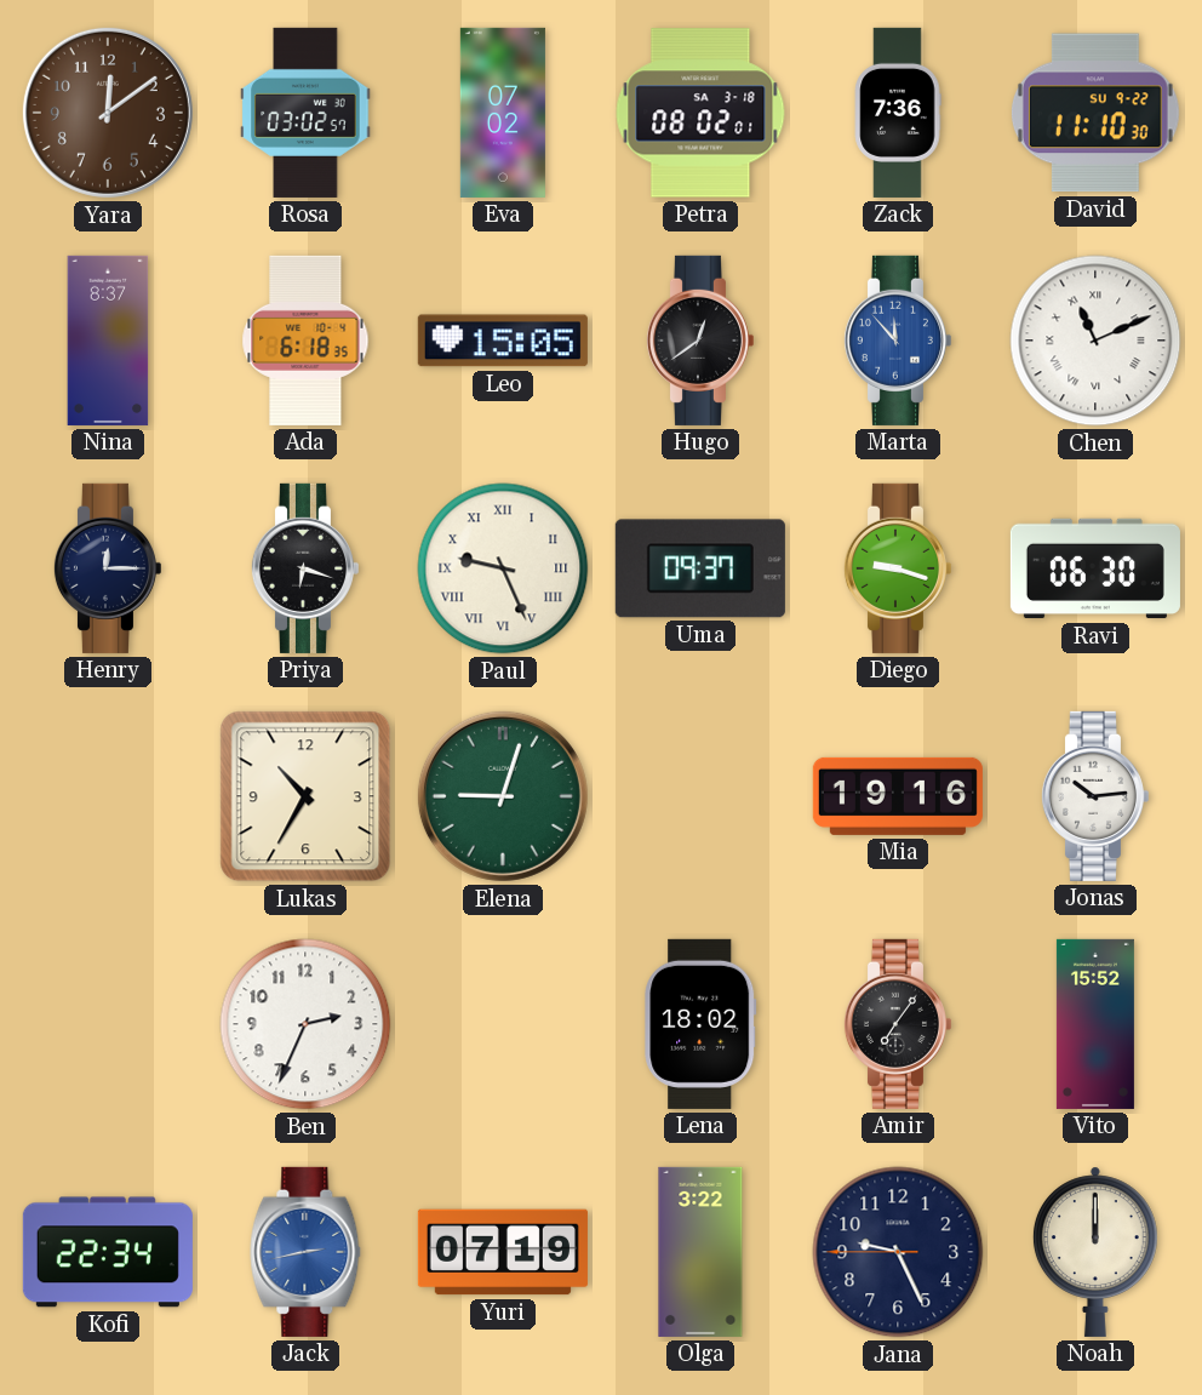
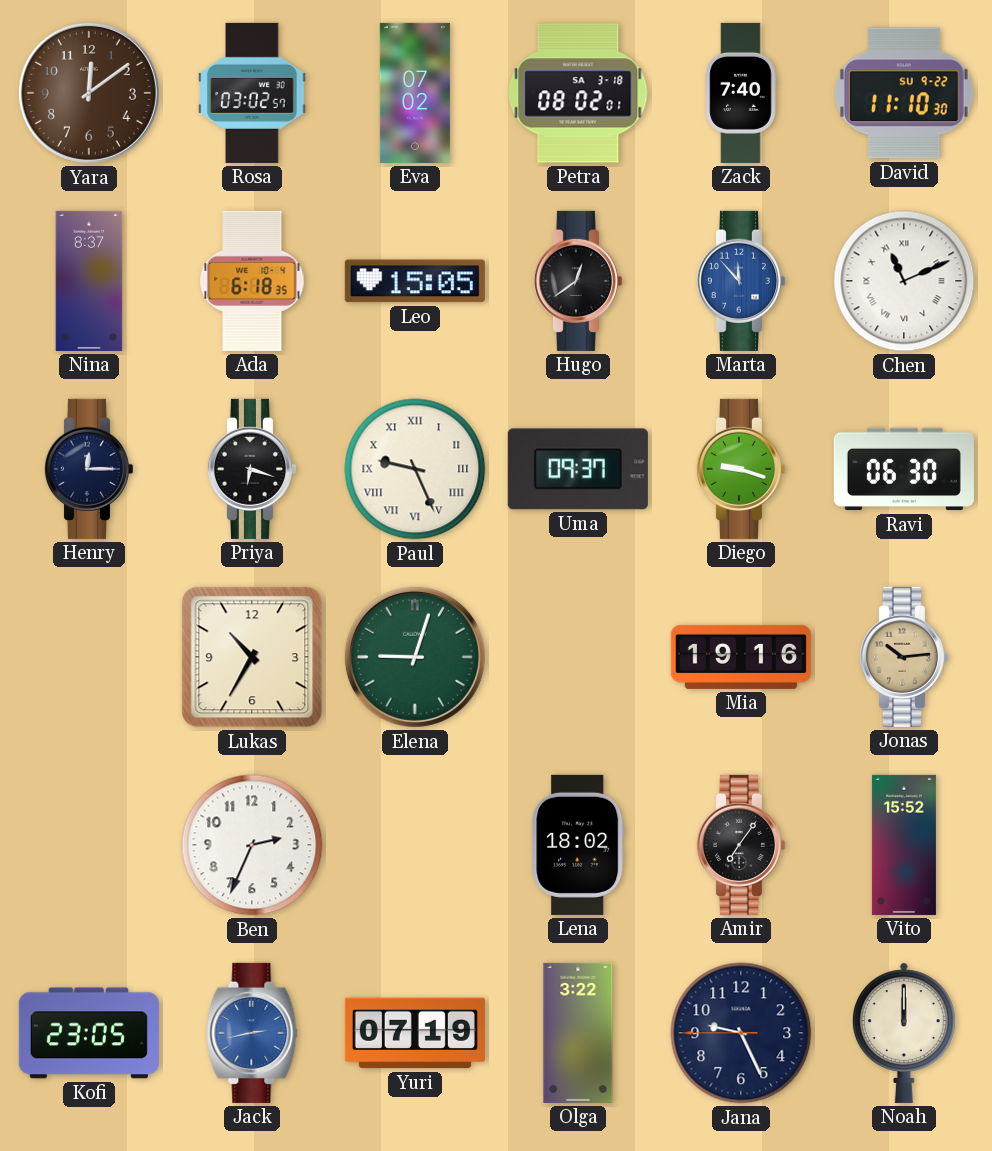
Zack: 7:36 -> 7:40 (741, 93)
Jonas dial: white -> champagne (903, 657)
Kofi: 22:34 -> 23:05 (89, 1033)
